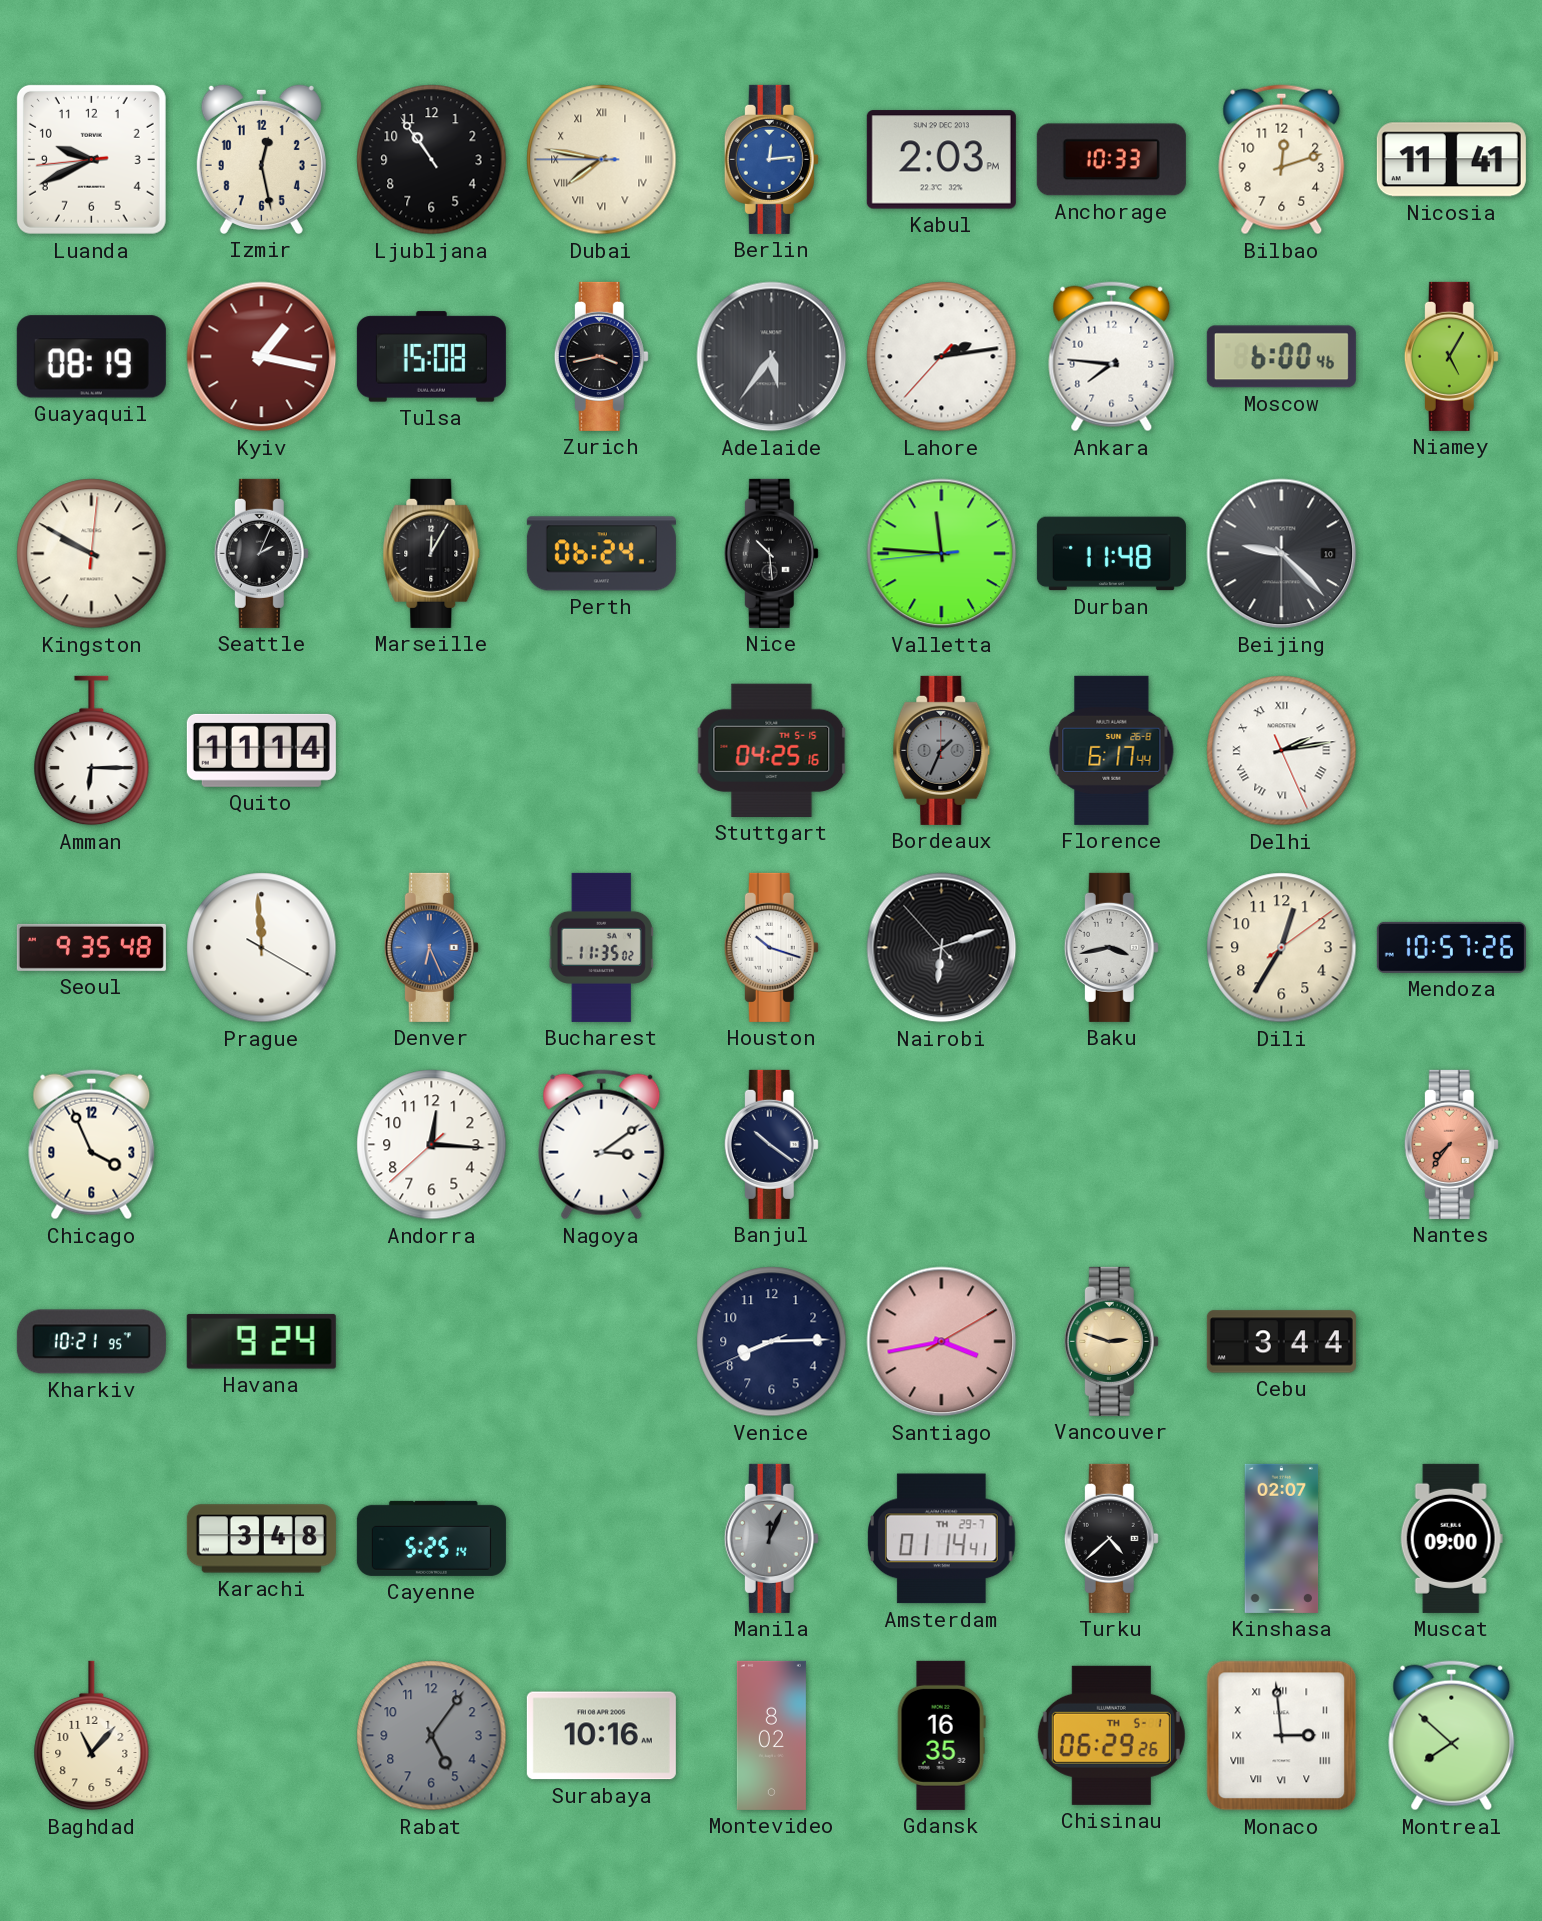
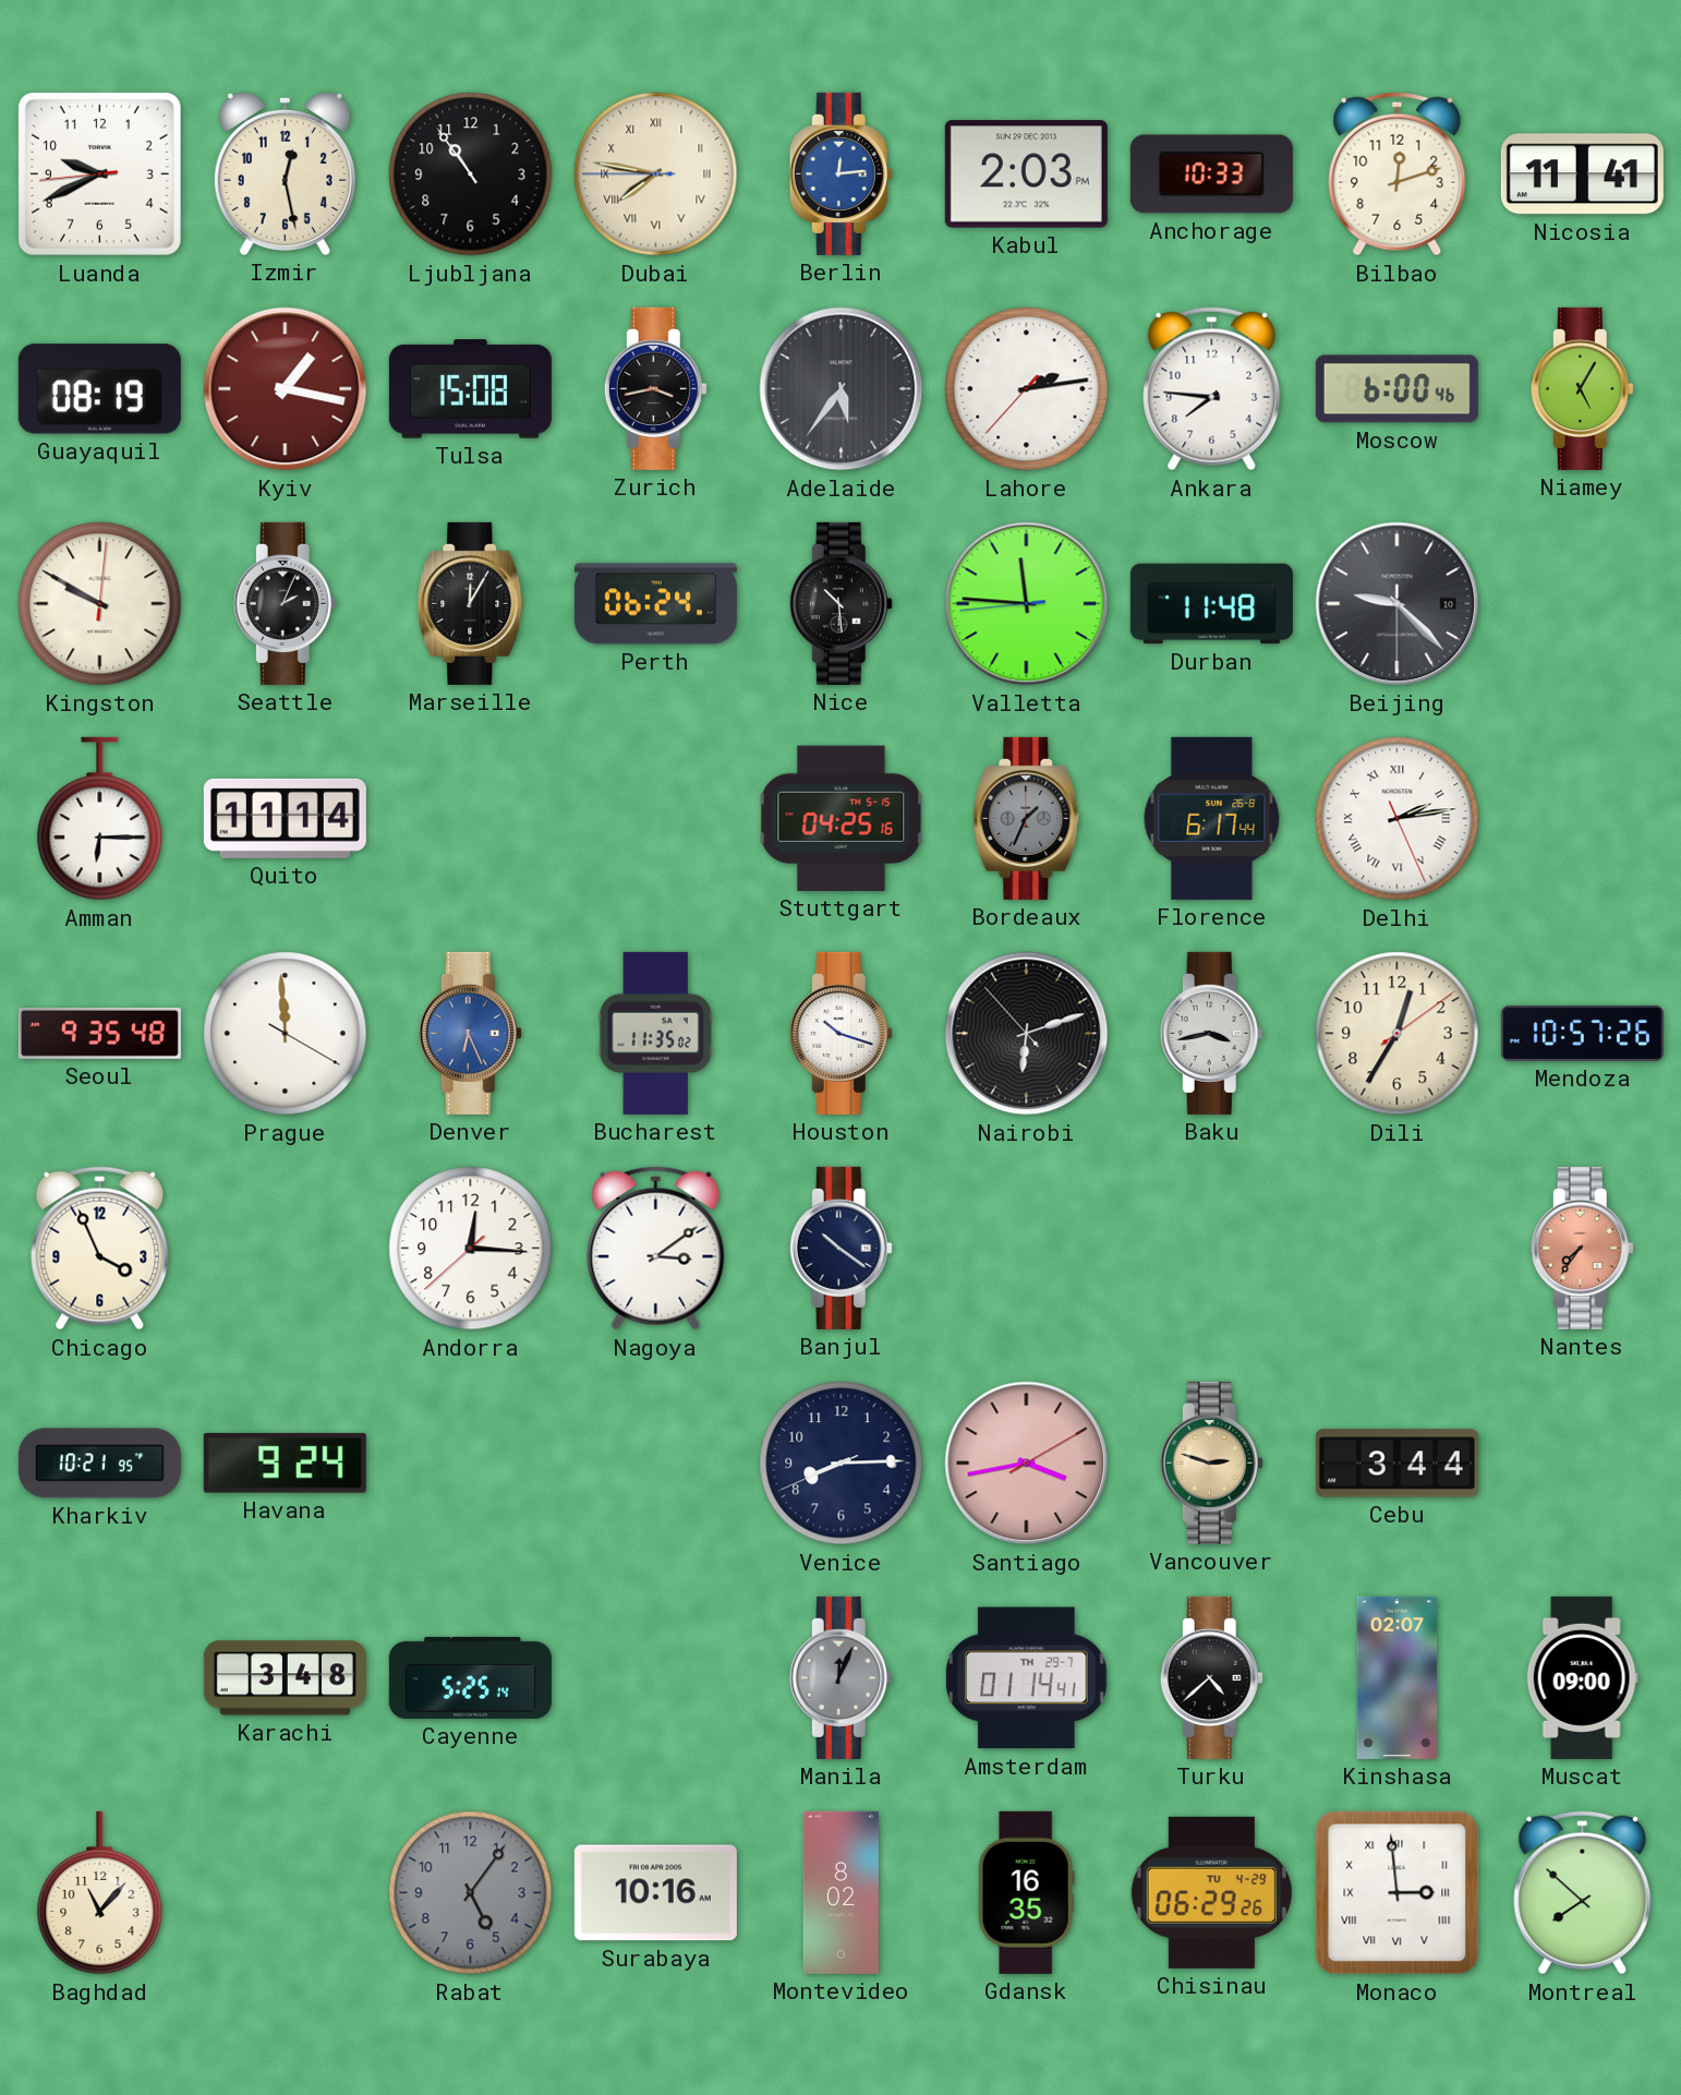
Chisinau date: TH 5-1 -> TU 4-29 (1211, 1892)
